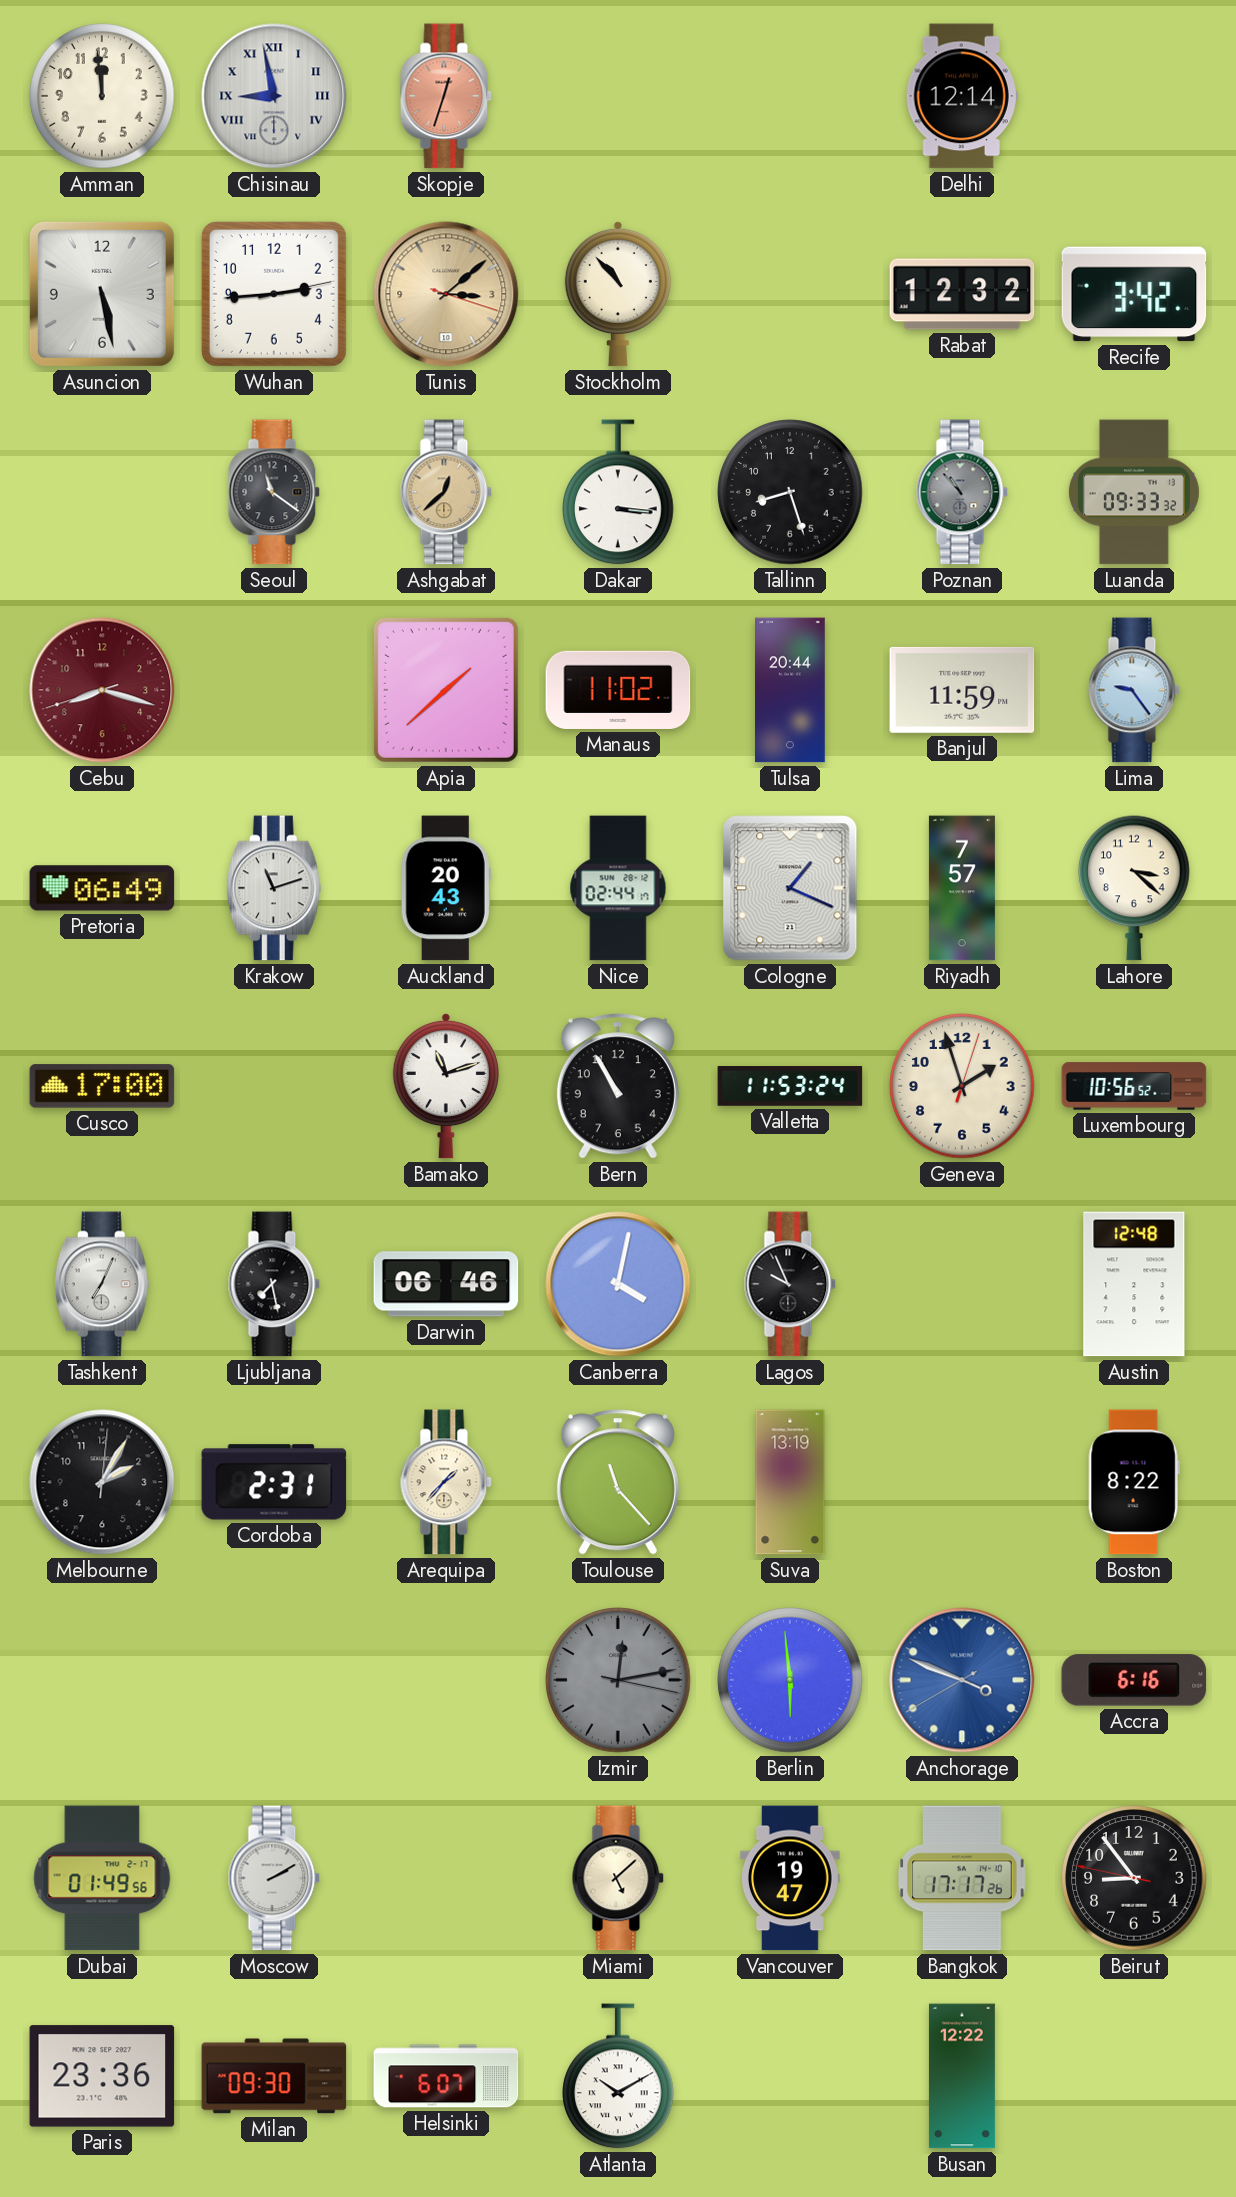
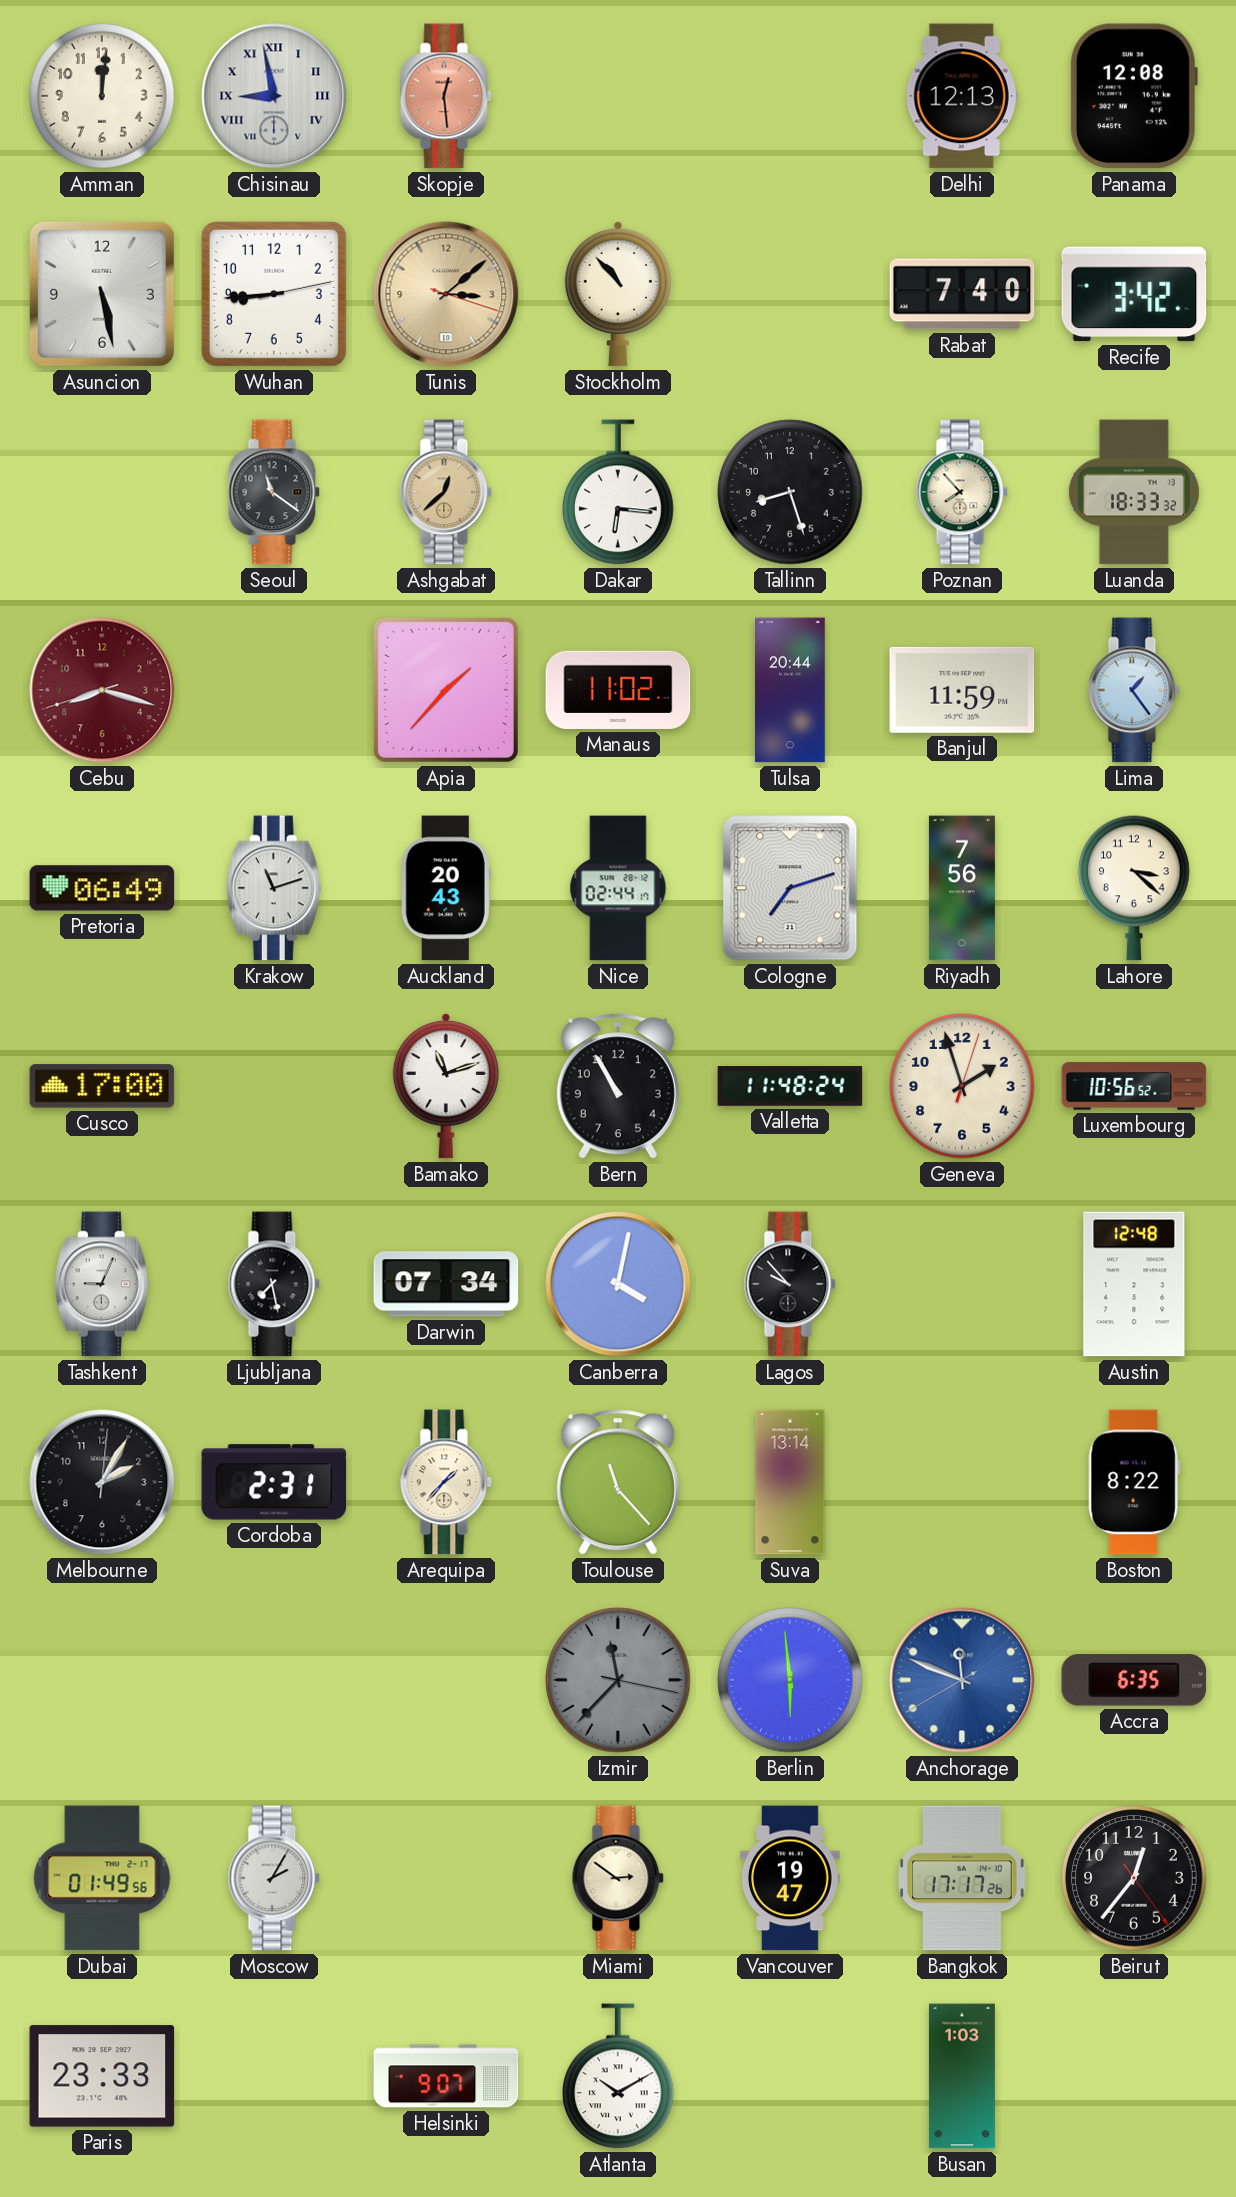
Amman: 11:59 -> 12:01 (102, 96)
Skopje: 12:33 -> 12:29 (446, 96)
Delhi: 12:14 -> 12:13 (962, 96)
Panama: none -> 12:08 (1133, 96)
Wuhan: 2:44 -> 8:44 (274, 294)
Rabat: 12:32 -> 7:40 (962, 294)
Dakar: 3:16 -> 6:16 (618, 492)
Poznan: 10:53 -> 7:53 (962, 492)
Poznan dial: grey -> cream (962, 492)
Luanda: 09:33 -> 18:33 (1134, 492)
Apia: 1:38 -> 1:37 (446, 690)
Lima: 9:24 -> 1:24 (1134, 690)
Cologne: 1:19 -> 7:12 (790, 888)
Riyadh: 7:57 -> 7:56 (962, 888)
Valletta: 11:53 -> 11:48 (790, 1086)
Tashkent: 7:04 -> 9:04 (102, 1284)
Darwin: 06:46 -> 07:34 (446, 1284)
Lagos: 9:56 -> 9:53 (790, 1284)
Suva: 13:19 -> 13:14 (790, 1482)
Izmir: 12:13 -> 11:37 (618, 1680)
Anchorage: 3:48 -> 11:48 (962, 1680)
Accra: 6:16 -> 6:35 (1134, 1680)
Moscow: 2:10 -> 2:05 (274, 1878)
Miami: 5:08 -> 2:51 (618, 1878)
Beirut: 8:53 -> 12:36 (1134, 1878)
Paris: 23:36 -> 23:33 (102, 2076)
Milan: 09:30 -> none (274, 2076)
Helsinki: 6:07 -> 9:07 (446, 2076)
Busan: 12:22 -> 1:03 (962, 2076)
